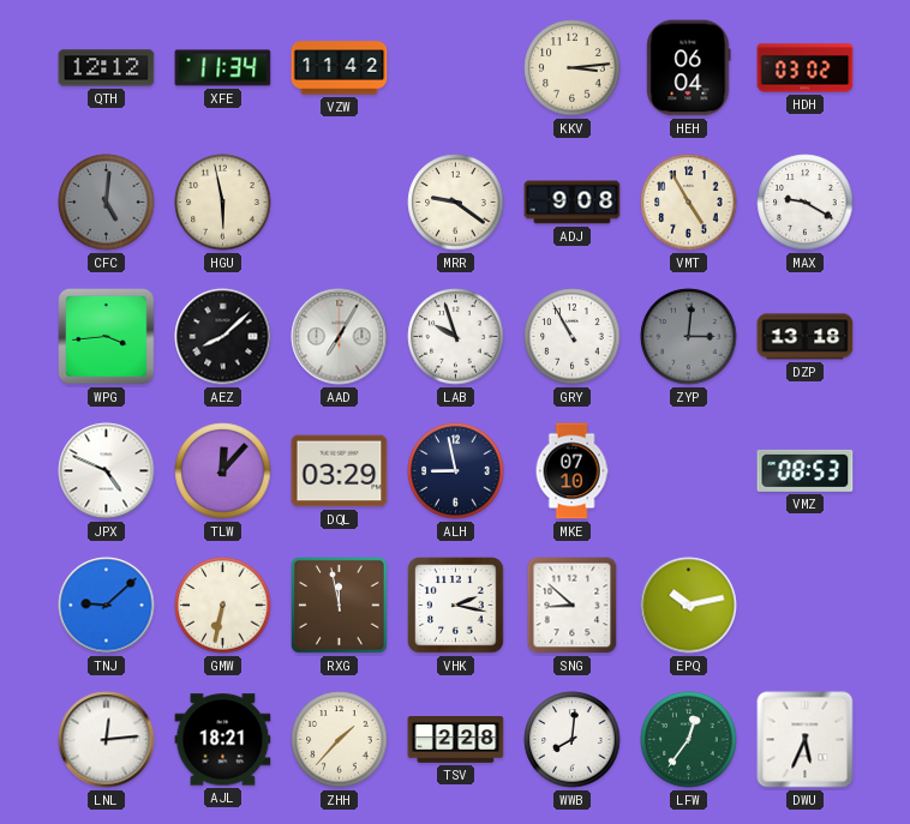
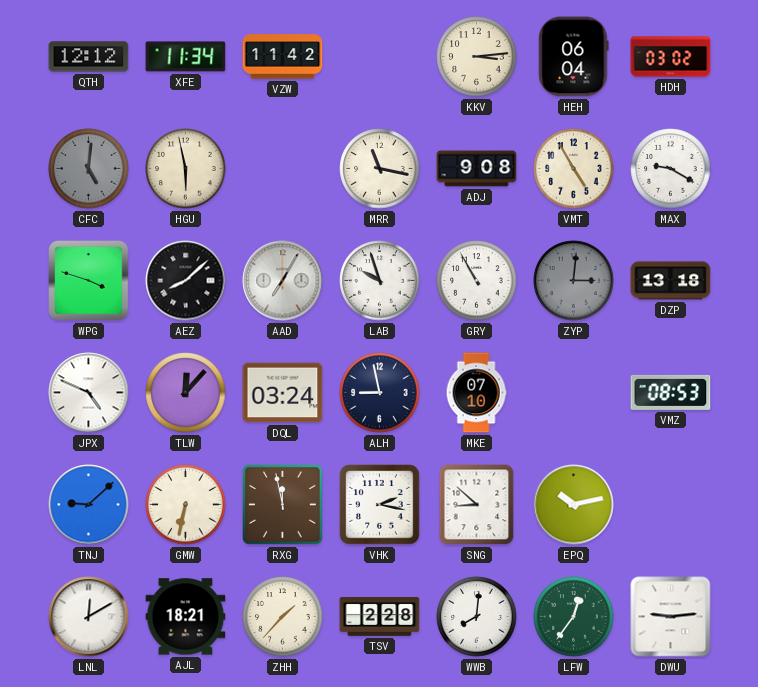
MRR: 9:21 -> 11:17 (380, 169)
WPG: 3:44 -> 3:48 (89, 281)
DQL: 03:29 -> 03:24 (283, 393)
LNL: 12:14 -> 12:10 (89, 617)
DWU: 5:34 -> 9:14 (671, 617)
